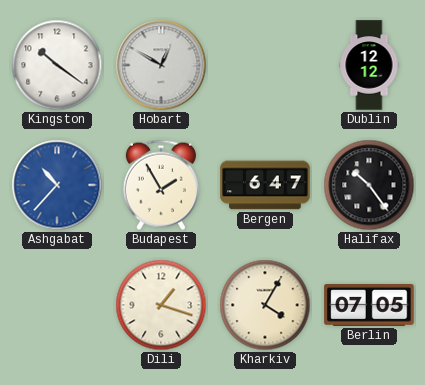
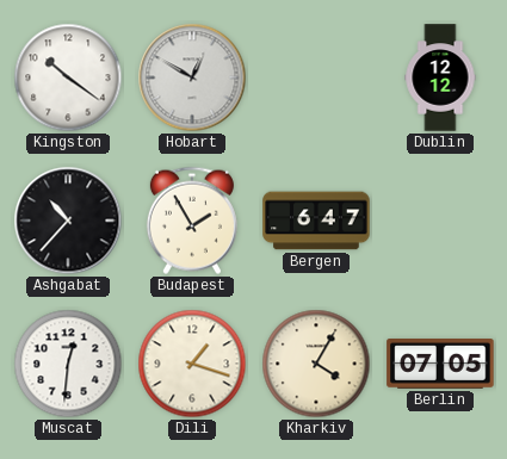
Ashgabat dial: blue -> black (68, 221)
Halifax: 10:24 -> none (369, 185)
Muscat: none -> 12:31 (68, 364)
